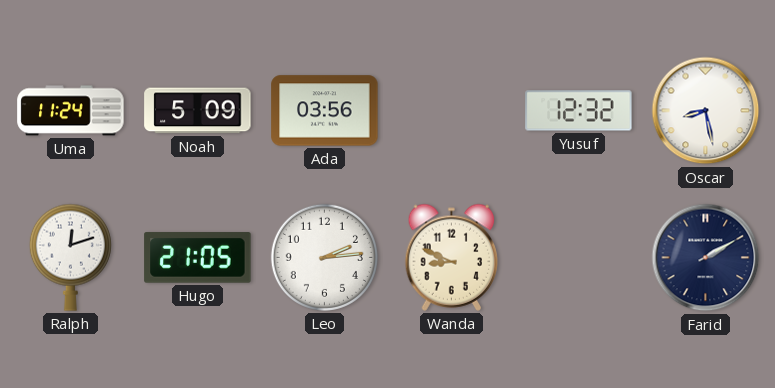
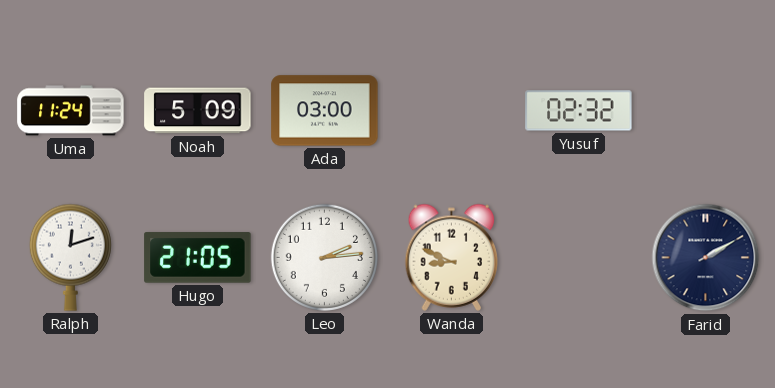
Ada: 03:56 -> 03:00 (325, 111)
Yusuf: 12:32 -> 02:32 (579, 111)
Oscar: 8:28 -> none (706, 111)
